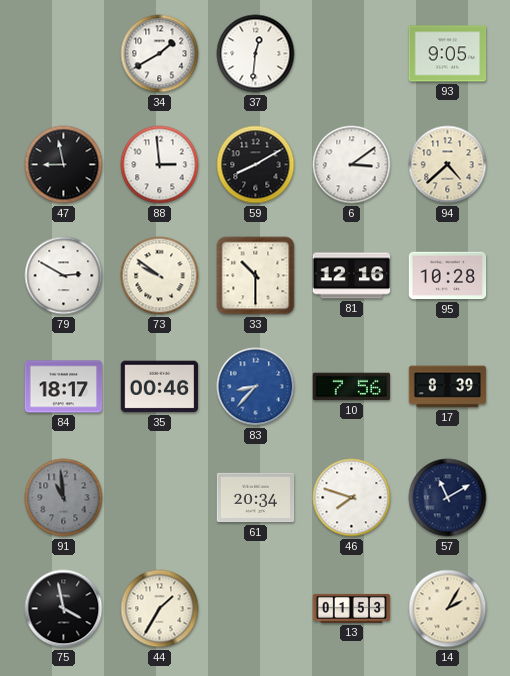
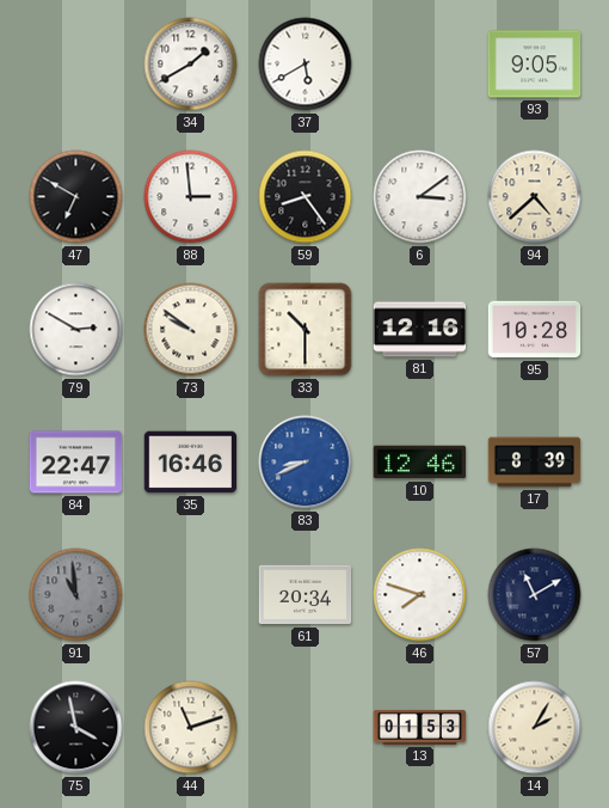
37: 12:31 -> 5:40 (306, 65)
47: 8:58 -> 6:50 (76, 197)
59: 8:10 -> 8:24 (306, 197)
84: 18:17 -> 22:47 (76, 463)
35: 00:46 -> 16:46 (191, 463)
83: 8:37 -> 8:41 (306, 463)
10: 7:56 -> 12:46 (420, 463)
44: 1:35 -> 11:12 (191, 728)
